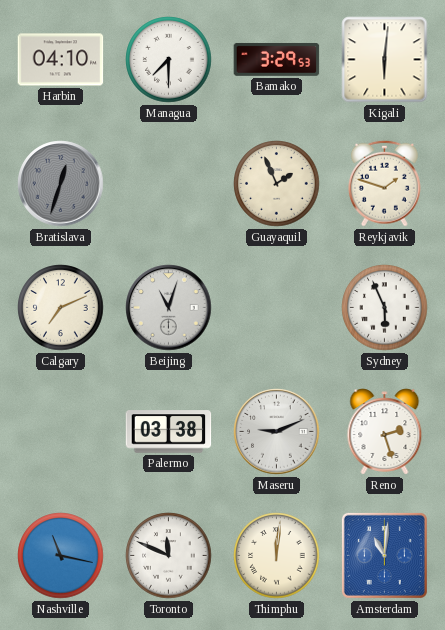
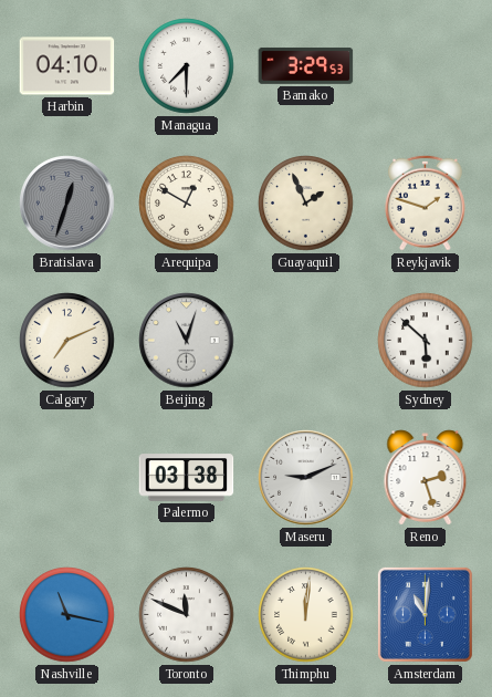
Kigali: 6:01 -> none (385, 60)
Arequipa: none -> 12:50 (187, 204)
Sydney: 5:56 -> 5:52 (426, 341)
